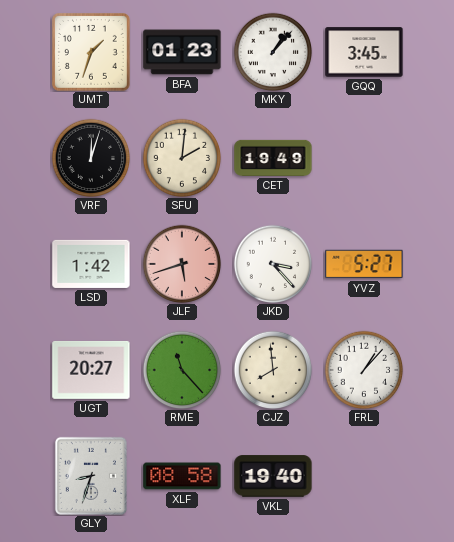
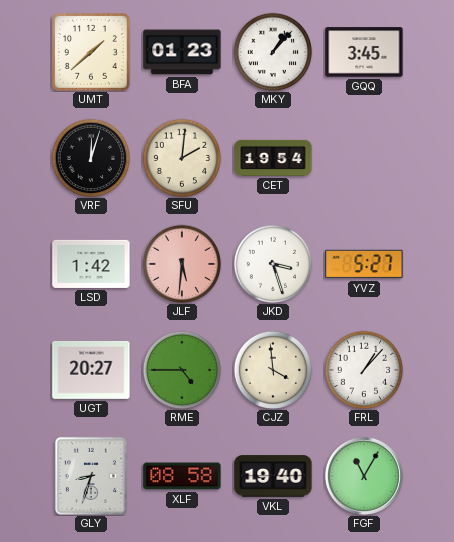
UMT: 1:33 -> 1:38 (92, 53)
CET: 19:49 -> 19:54 (273, 158)
JLF: 5:42 -> 5:31 (182, 264)
JKD: 3:23 -> 3:27 (273, 264)
RME: 11:23 -> 4:45 (182, 370)
CJZ: 7:59 -> 3:59 (273, 370)
FGF: none -> 11:05 (364, 476)
